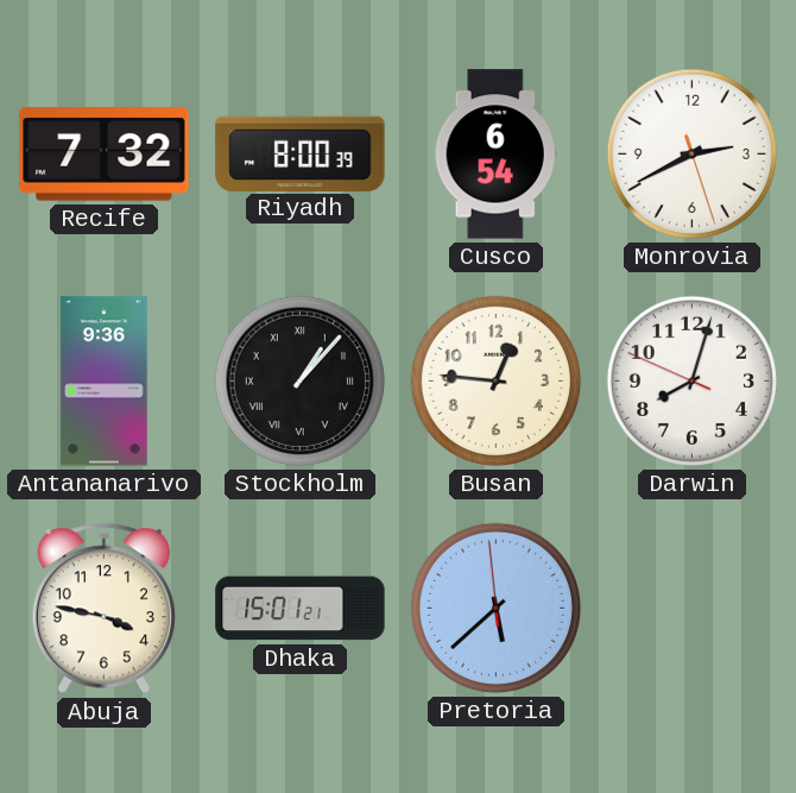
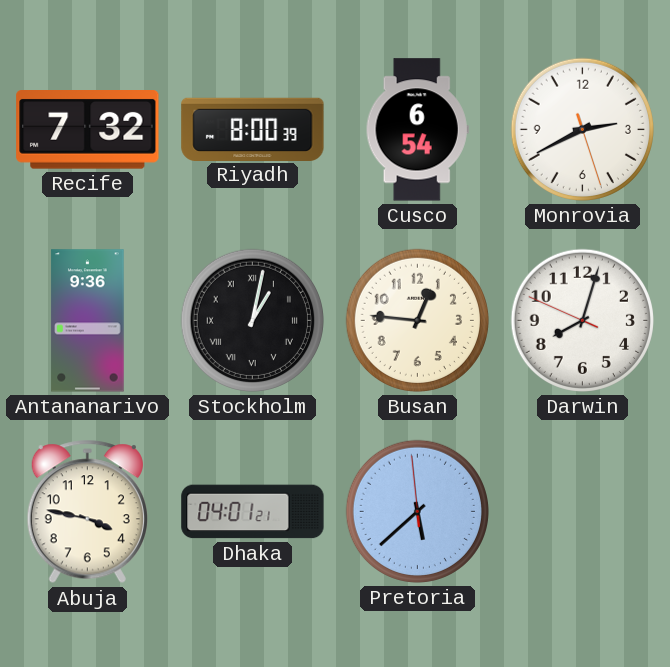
Stockholm: 1:07 -> 1:02 (252, 320)
Dhaka: 15:01 -> 04:01 (253, 512)
